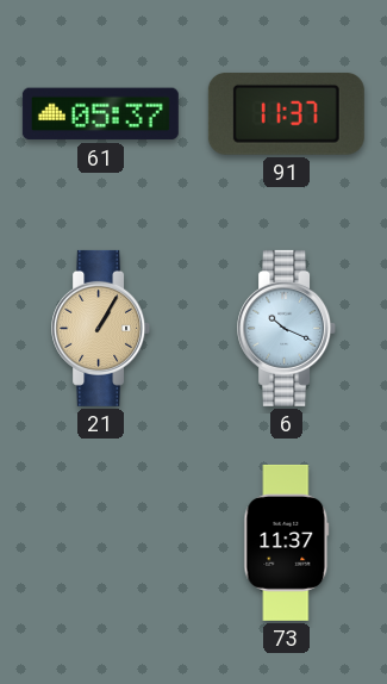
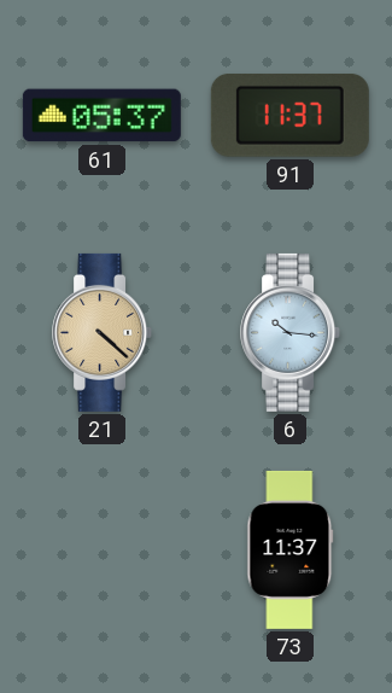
21: 1:05 -> 4:22 (103, 332)
6: 10:19 -> 10:16 (291, 332)
